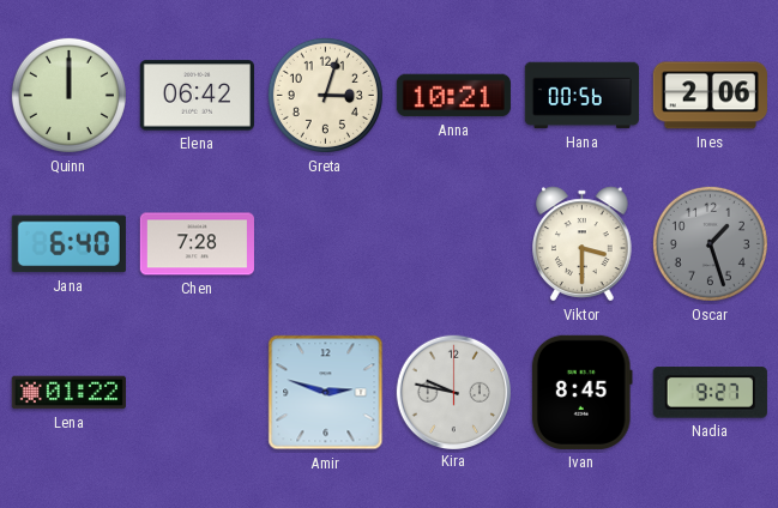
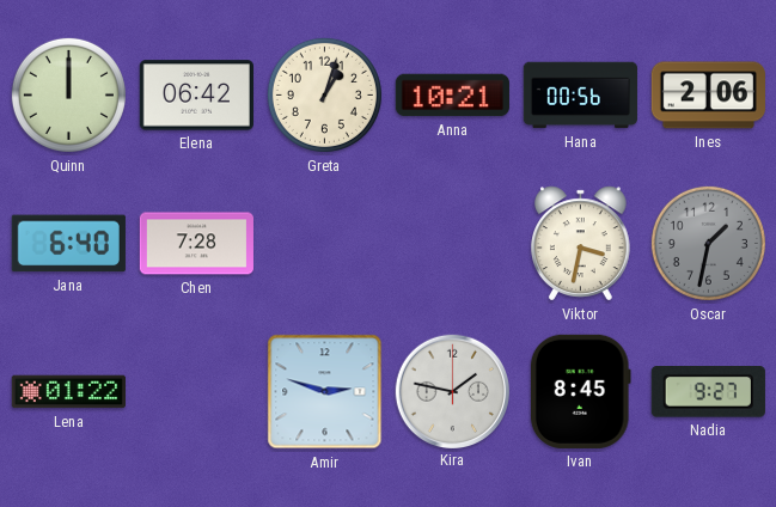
Greta: 3:03 -> 1:03 (324, 94)
Viktor: 3:30 -> 3:32 (581, 244)
Oscar: 1:27 -> 1:32 (708, 243)
Kira: 9:47 -> 1:47 (452, 391)
